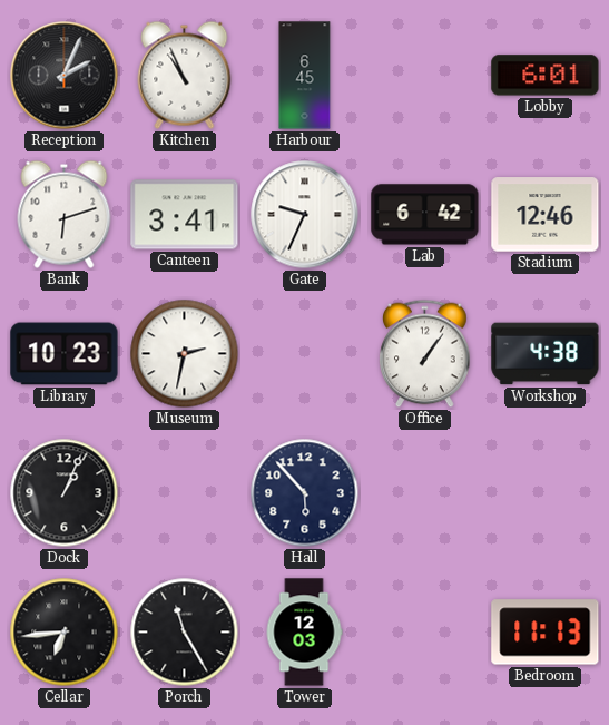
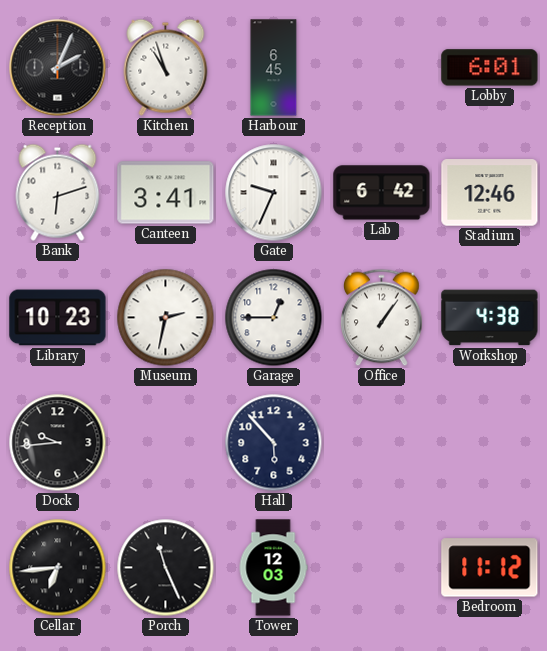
Kitchen: 10:56 -> 10:57 (166, 67)
Garage: none -> 12:45 (274, 318)
Dock: 1:04 -> 9:44 (58, 443)
Porch: 11:25 -> 11:26 (166, 568)
Bedroom: 11:13 -> 11:12 (490, 568)
